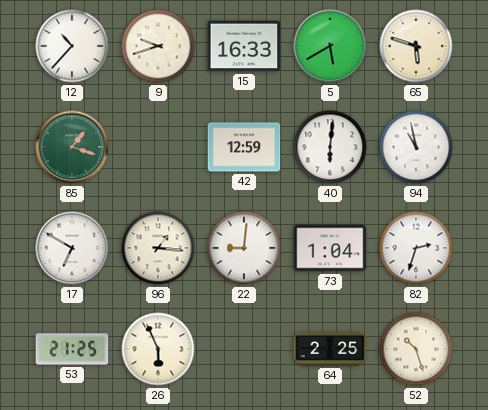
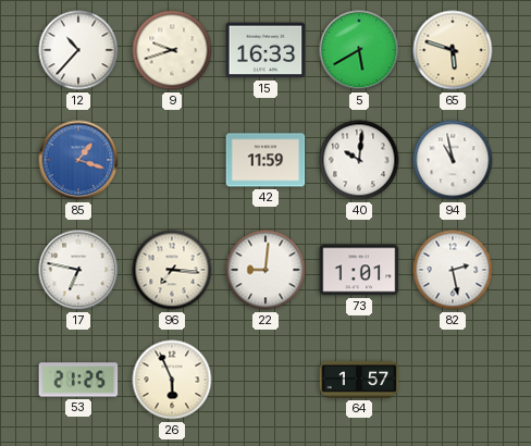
85 dial: green -> blue (78, 160)
42: 12:59 -> 11:59 (265, 160)
40: 6:01 -> 10:01 (359, 160)
17: 6:50 -> 6:47 (78, 270)
96: 1:16 -> 7:16 (172, 270)
73: 1:04 -> 1:01 (359, 270)
82: 2:33 -> 2:28 (453, 270)
64: 2:25 -> 1:57 (359, 380)
52: 10:27 -> none (416, 349)
